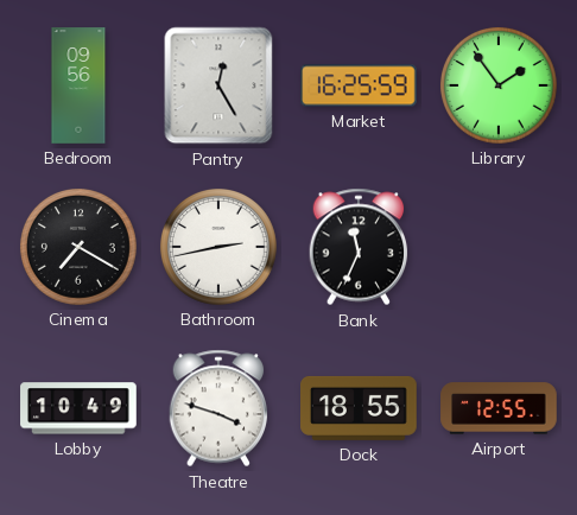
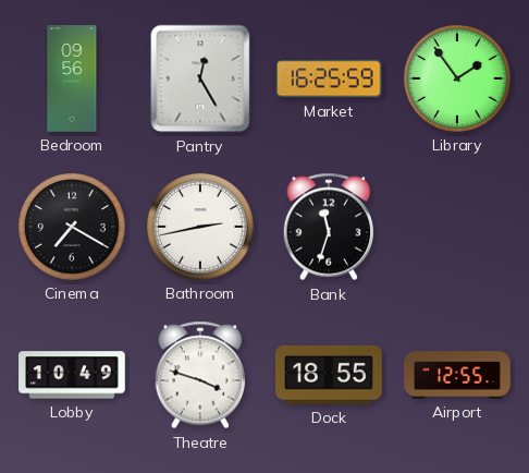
Bank: 11:34 -> 11:33 (329, 227)
